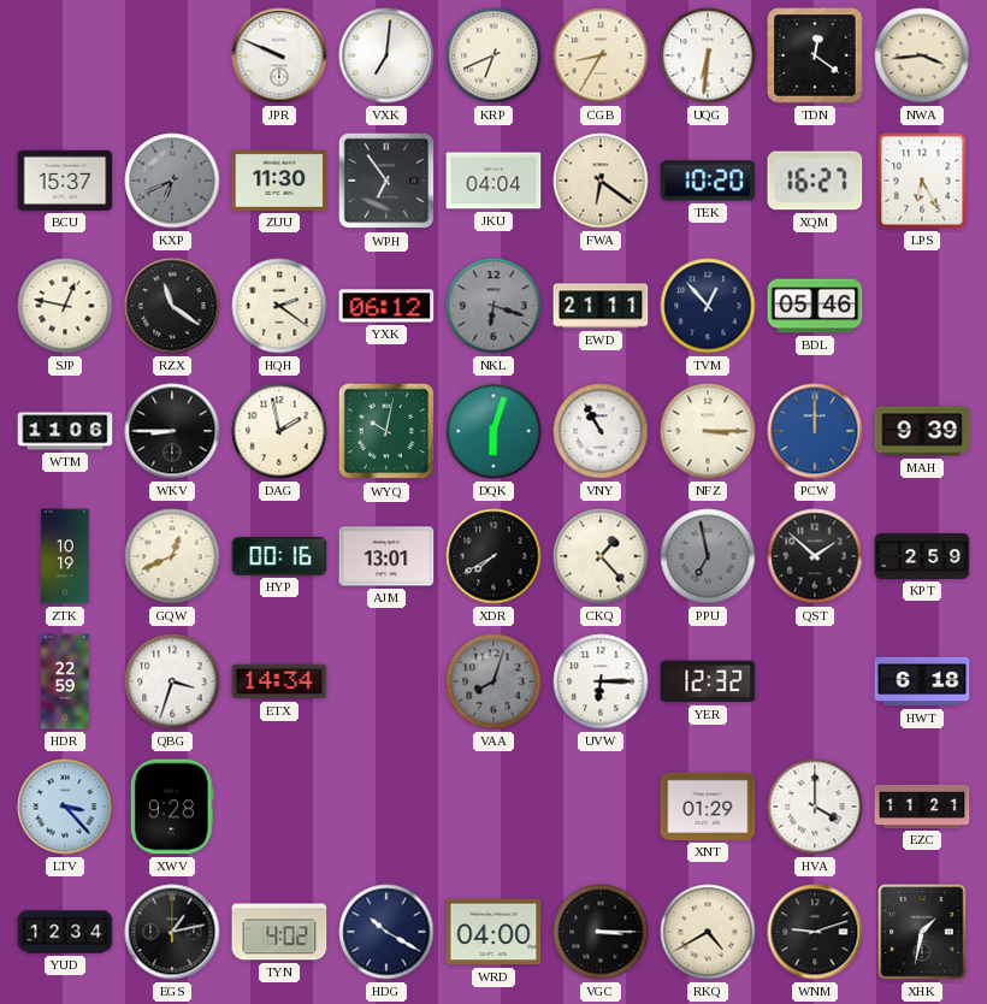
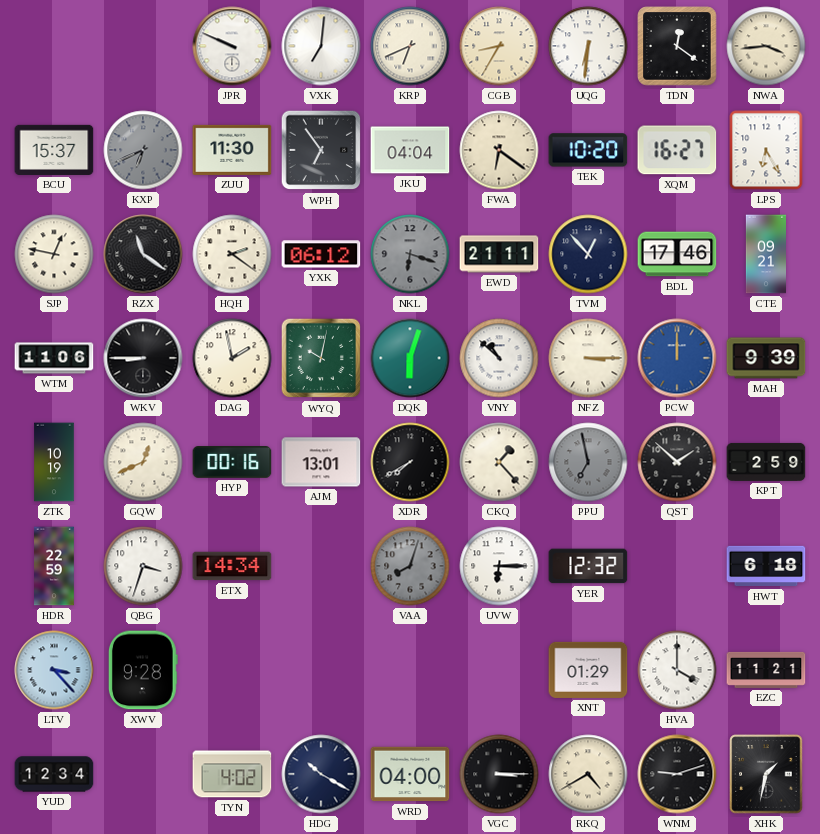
BDL: 05:46 -> 17:46 (677, 254)
CTE: none -> 09:21 (765, 254)
VNY: 10:55 -> 10:52 (499, 358)
EGS: 1:13 -> none (172, 932)
